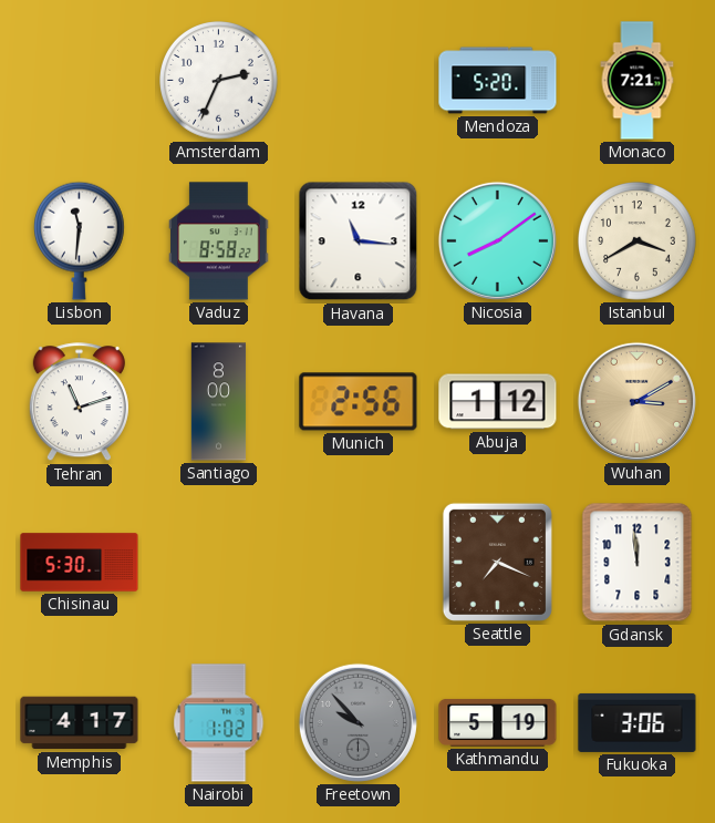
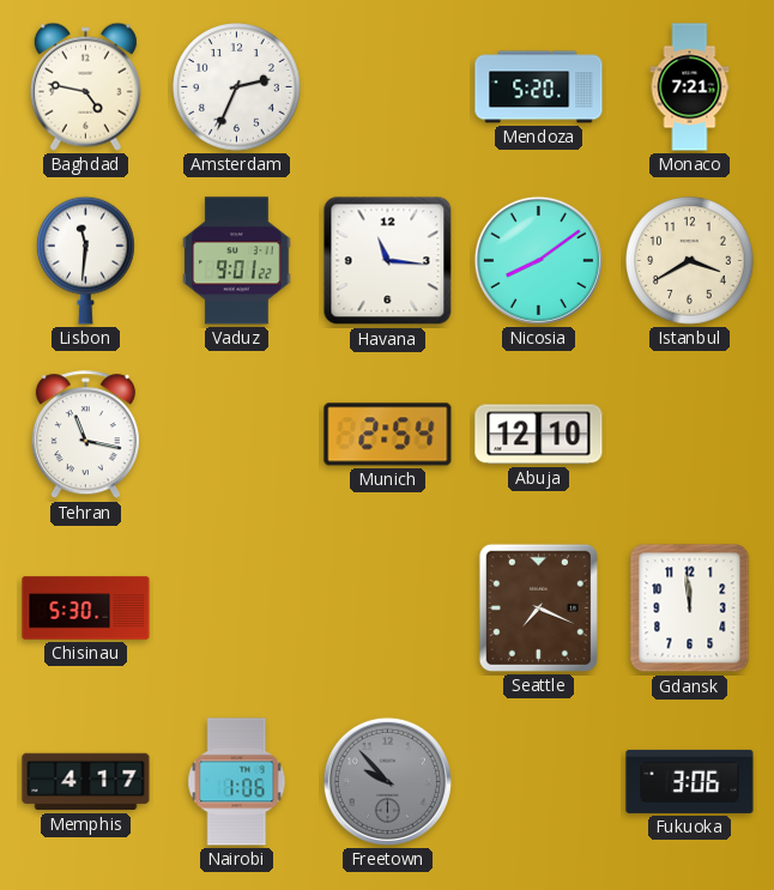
Baghdad: none -> 4:47 (85, 86)
Vaduz: 8:58 -> 9:01 (237, 261)
Tehran: 11:12 -> 11:17 (85, 435)
Santiago: 8:00 -> none (219, 402)
Munich: 2:56 -> 2:54 (388, 435)
Abuja: 1:12 -> 12:10 (539, 435)
Wuhan: 3:10 -> none (636, 401)
Nairobi: 1:02 -> 1:06 (237, 782)
Kathmandu: 5:19 -> none (498, 722)
